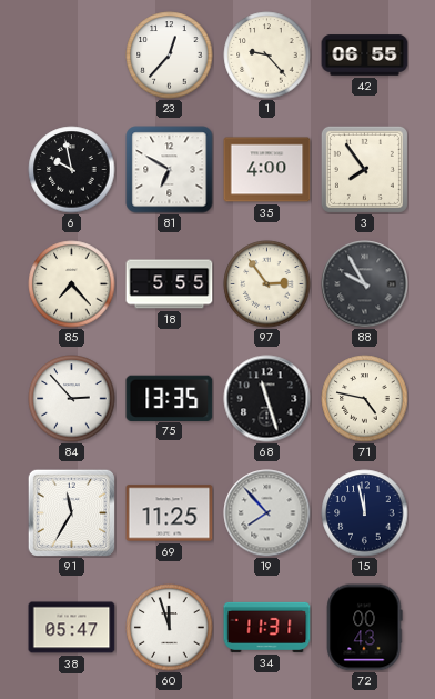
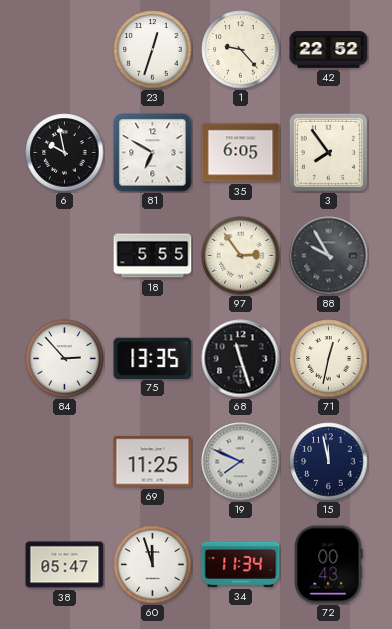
23: 12:37 -> 12:33 (153, 50)
42: 06:55 -> 22:52 (329, 50)
35: 4:00 -> 6:05 (241, 153)
85: 7:23 -> none (72, 284)
71: 4:47 -> 12:32 (329, 359)
91: 11:35 -> none (71, 512)
19: 7:53 -> 7:49 (241, 462)
34: 11:31 -> 11:34 (241, 564)
